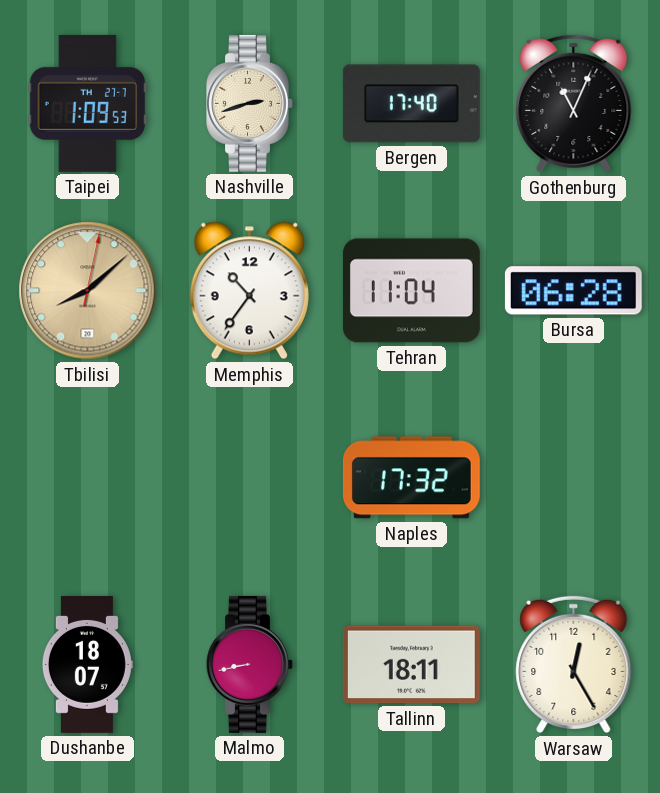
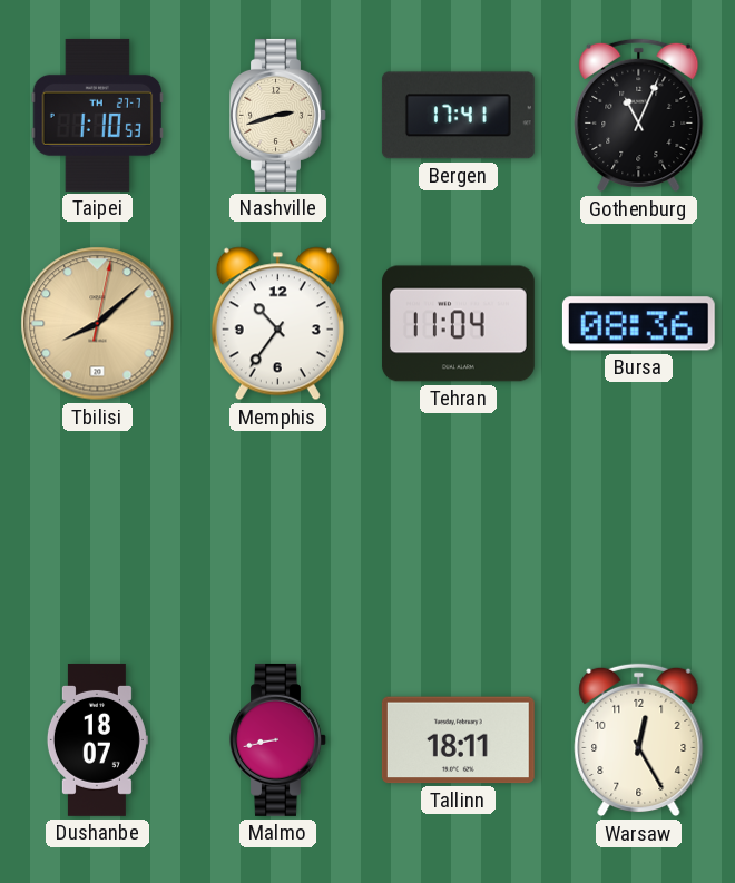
Taipei: 1:09 -> 1:10 (98, 115)
Bergen: 17:40 -> 17:41 (458, 116)
Bursa: 06:28 -> 08:36 (638, 324)
Naples: 17:32 -> none (411, 478)
